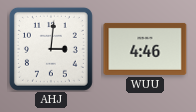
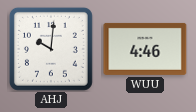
AHJ: 3:01 -> 10:01 (51, 49)
